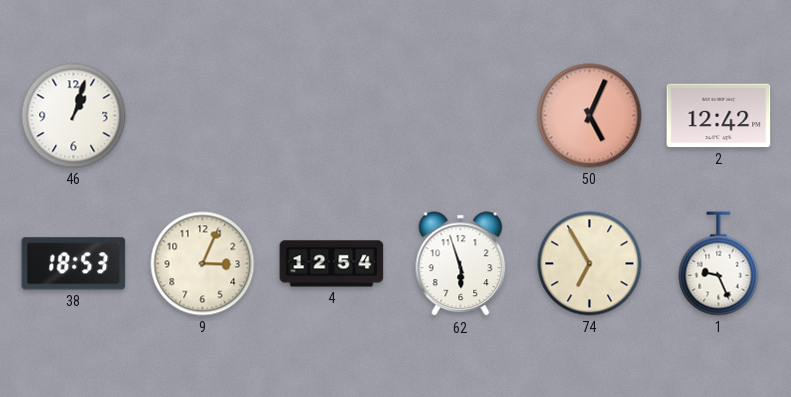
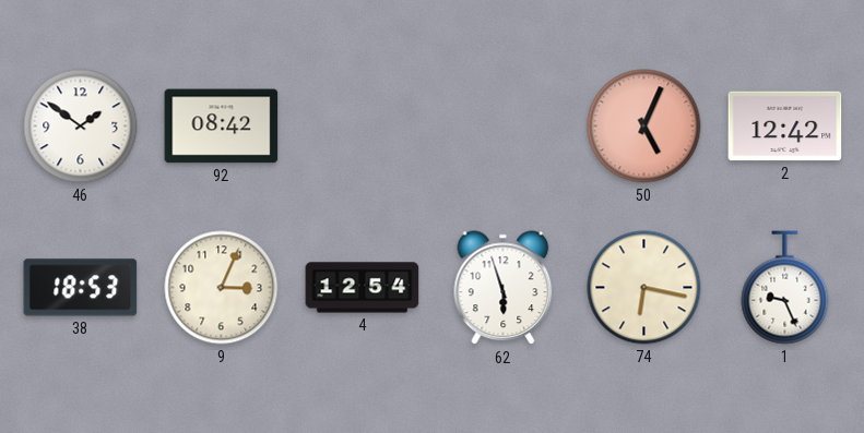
46: 1:03 -> 1:51 (81, 127)
92: none -> 08:42 (222, 127)
74: 6:55 -> 6:17 (644, 288)
